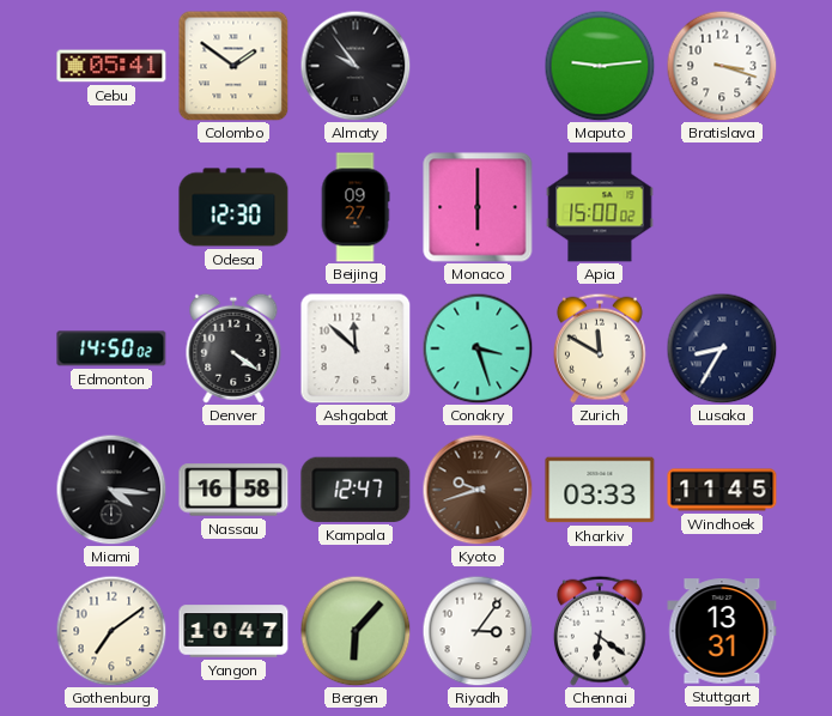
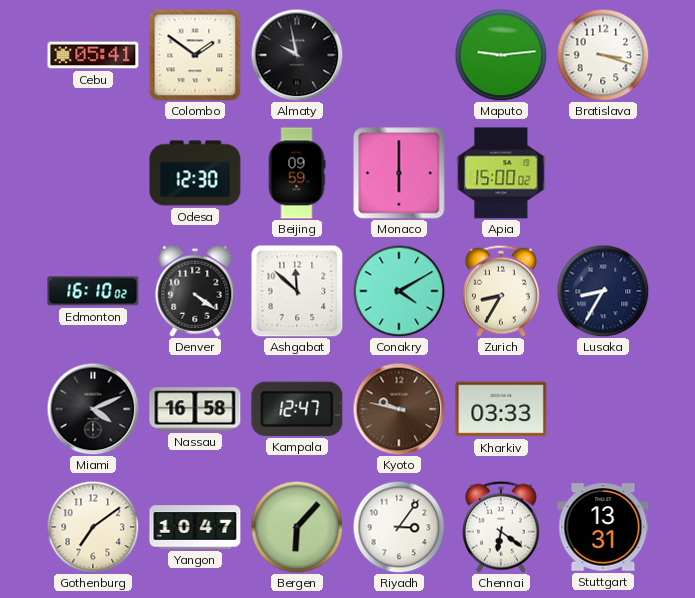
Almaty: 9:54 -> 9:58 (297, 55)
Beijing: 09:27 -> 09:59 (297, 173)
Edmonton: 14:50 -> 16:10 (93, 291)
Conakry: 3:27 -> 4:10 (399, 291)
Zurich: 11:50 -> 8:35 (501, 291)
Miami: 4:16 -> 4:11 (93, 409)
Kyoto: 9:42 -> 9:47 (399, 409)
Windhoek: 11:45 -> none (722, 490)
